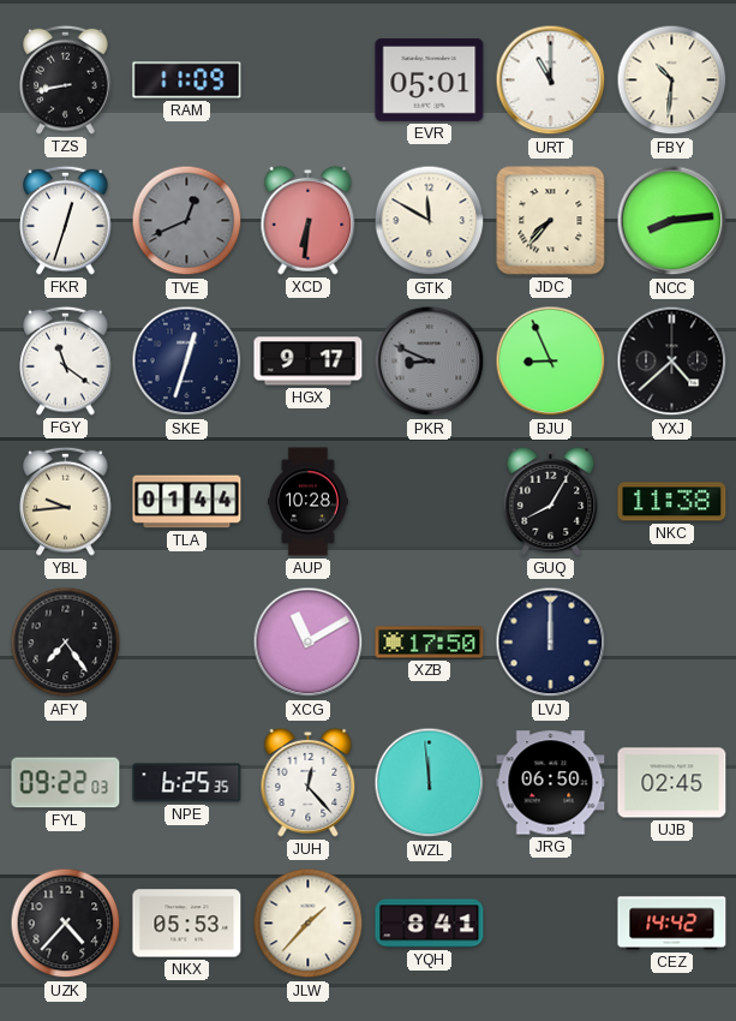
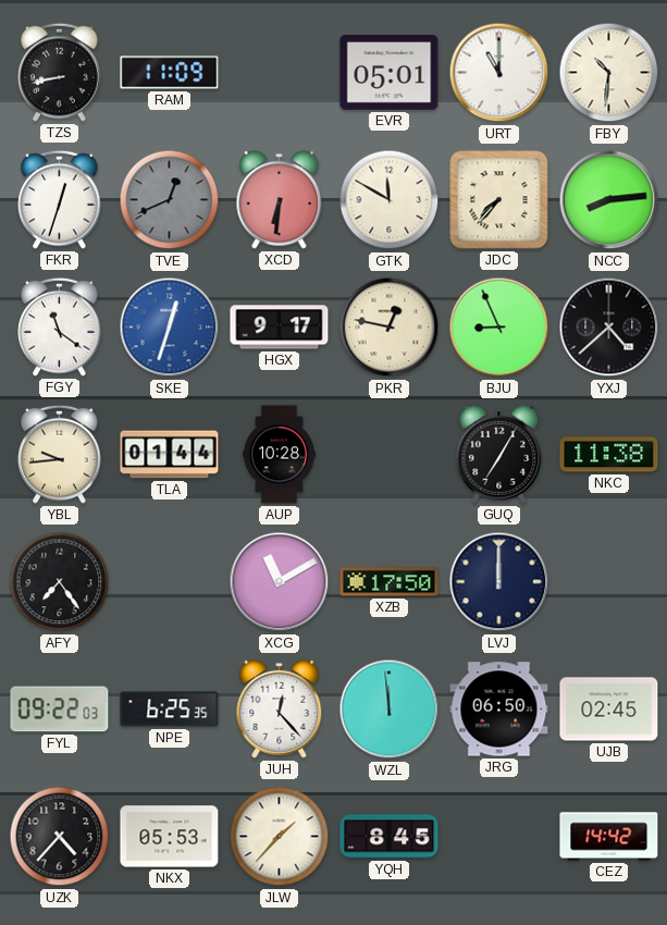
SKE dial: navy -> blue (170, 328)
PKR: 8:49 -> 12:47 (390, 328)
PKR dial: grey -> cream (390, 328)
GUQ: 8:05 -> 7:05 (499, 454)
YQH: 8:41 -> 8:45 (390, 837)
